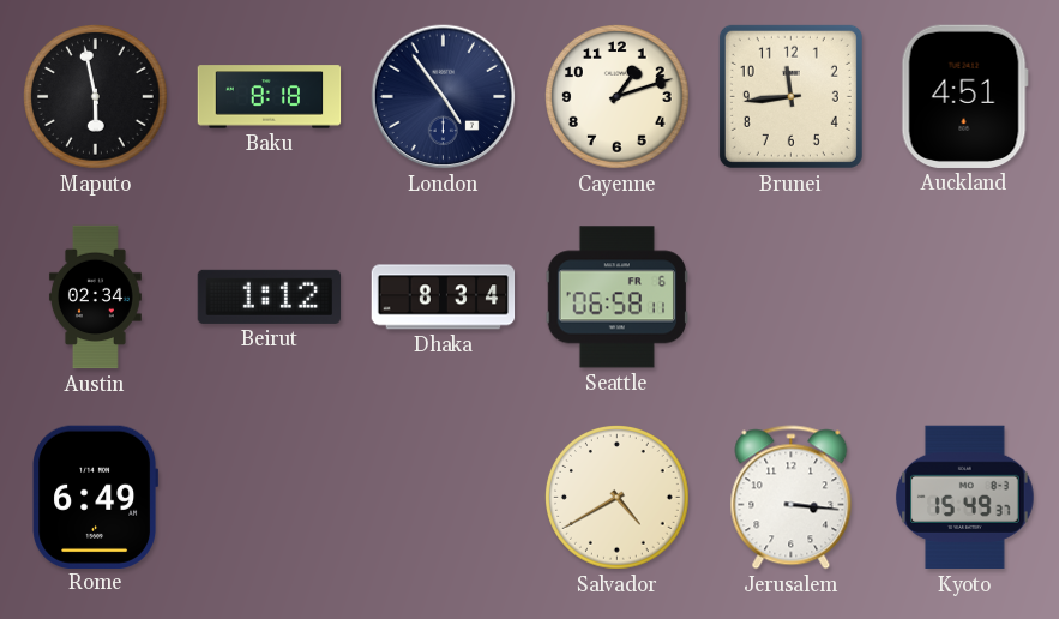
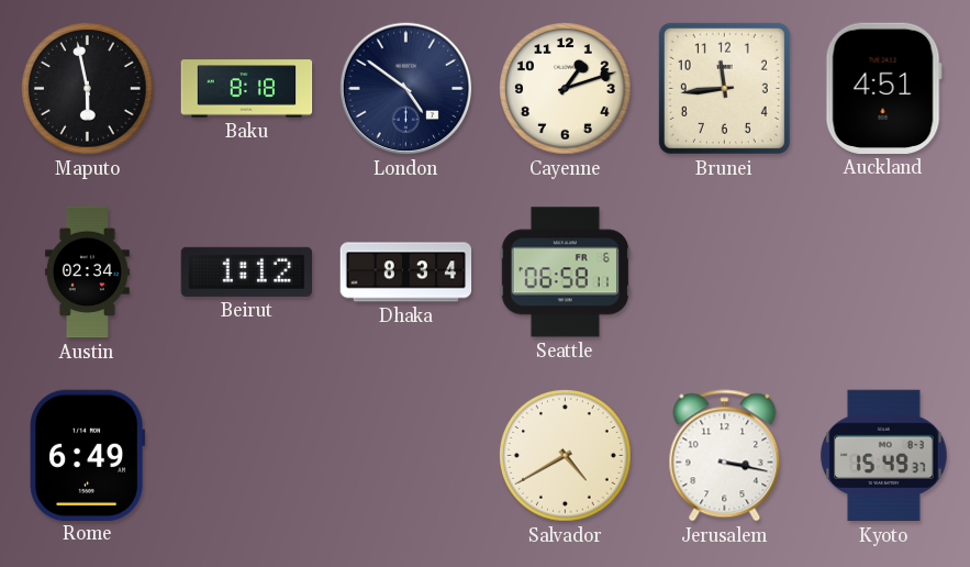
London: 4:54 -> 4:51 (406, 89)
Jerusalem: 3:16 -> 3:17 (725, 456)
